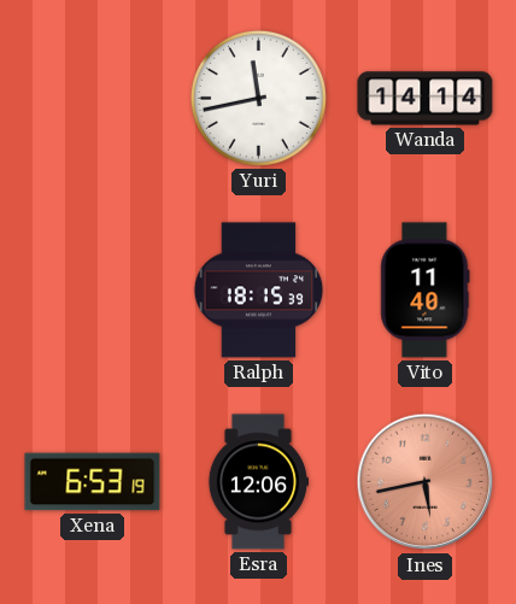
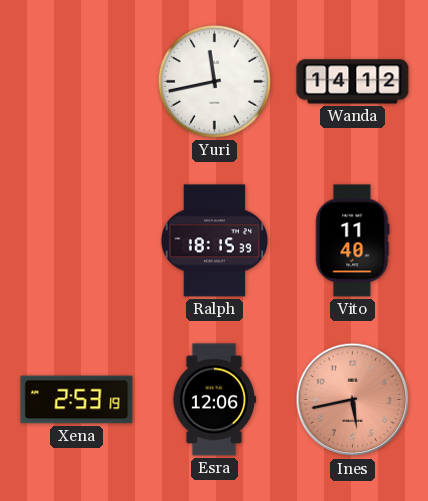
Wanda: 14:14 -> 14:12 (353, 82)
Xena: 6:53 -> 2:53 (77, 400)
